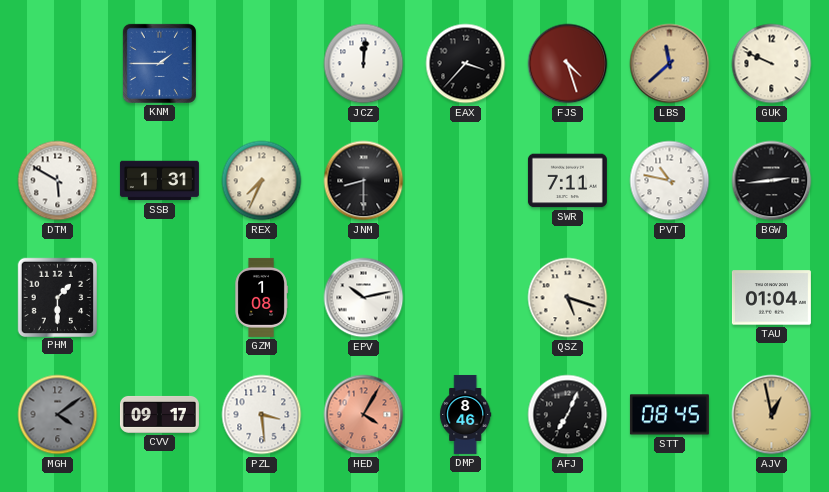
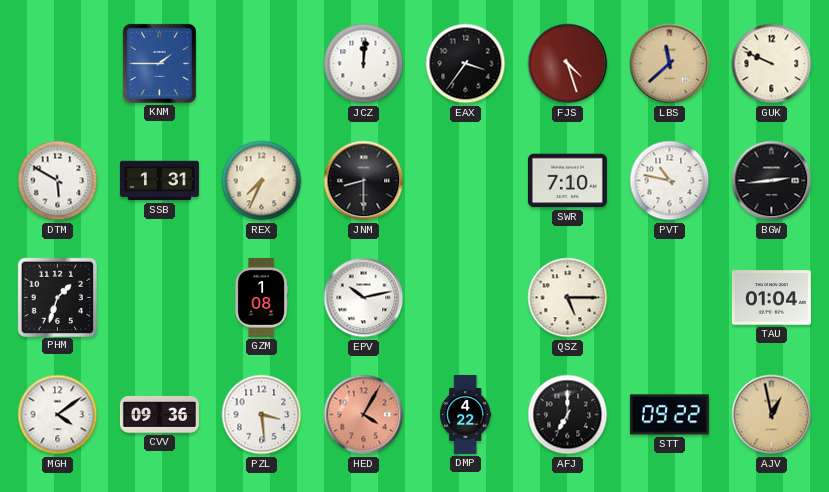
EAX: 3:37 -> 3:36 (466, 64)
SWR: 7:11 -> 7:10 (567, 181)
PHM: 1:30 -> 1:33 (57, 297)
QSZ: 5:18 -> 5:15 (568, 298)
MGH dial: grey -> white (58, 415)
CVV: 09:17 -> 09:36 (159, 414)
DMP: 8:46 -> 4:22 (466, 414)
AFJ: 7:04 -> 7:00 (568, 415)
STT: 08:45 -> 09:22 (669, 415)
